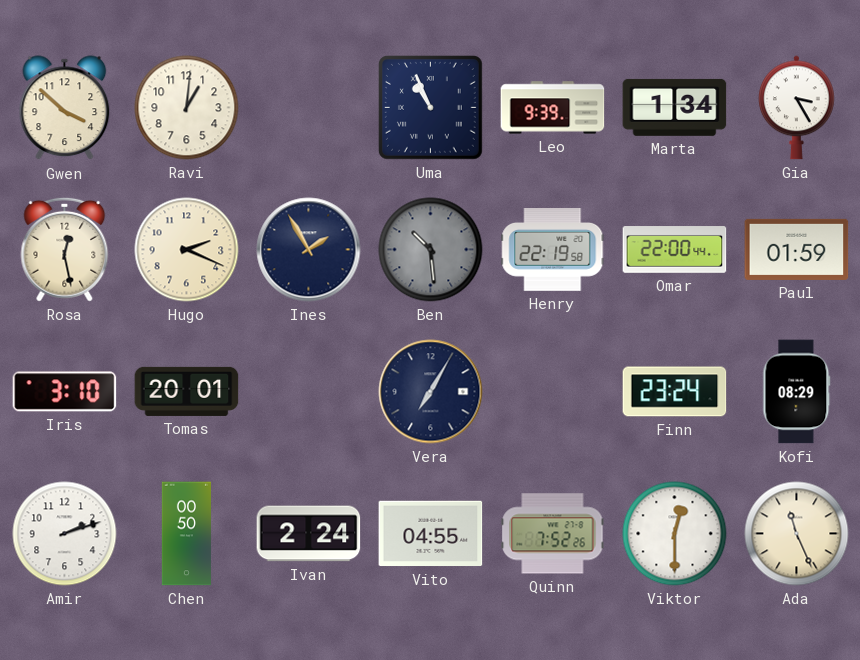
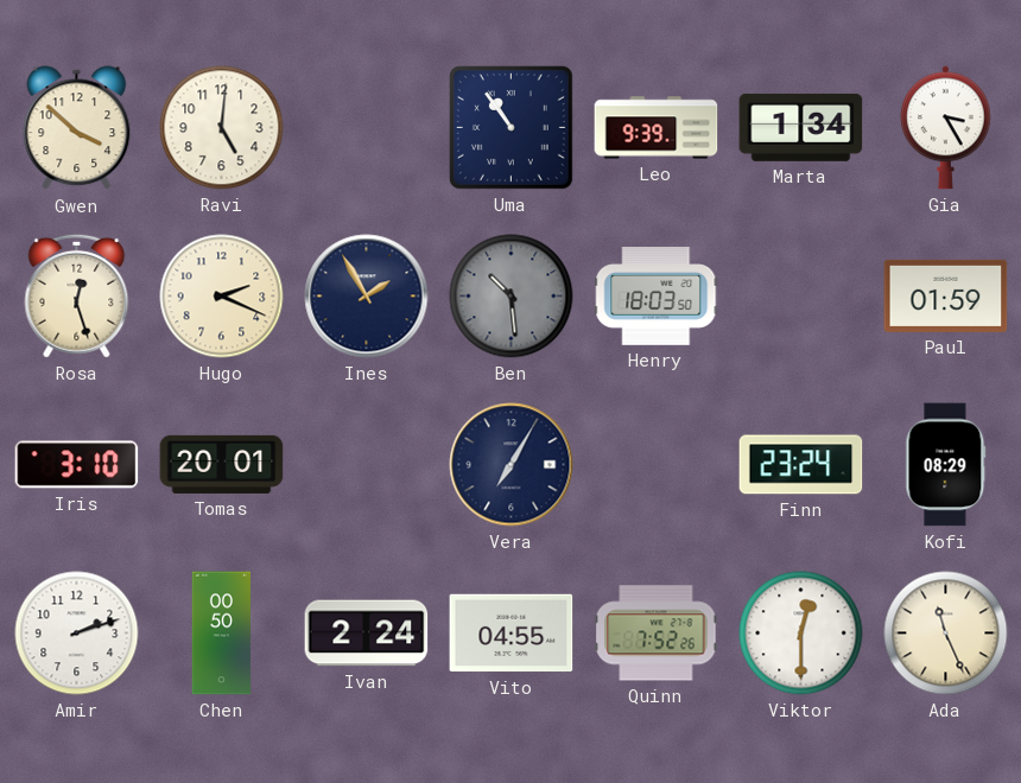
Ravi: 1:01 -> 5:01 (222, 128)
Uma: 10:56 -> 10:54 (510, 127)
Rosa: 12:28 -> 12:27 (77, 295)
Henry: 22:19 -> 18:03 (657, 297)
Omar: 22:00 -> none (675, 250)
